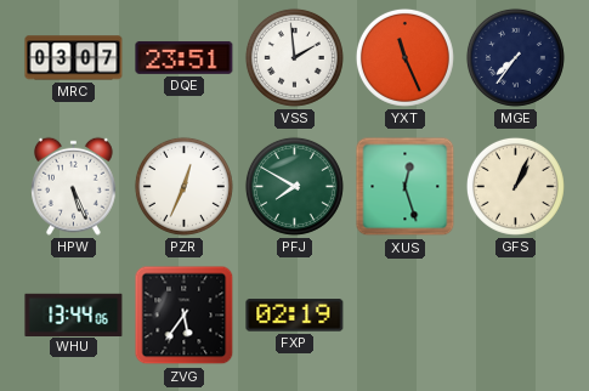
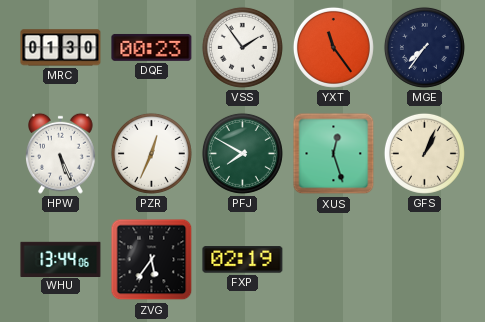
MRC: 03:07 -> 01:30 (61, 48)
DQE: 23:51 -> 00:23 (152, 48)
VSS: 1:59 -> 1:54 (242, 47)
YXT: 11:26 -> 11:24 (333, 47)
